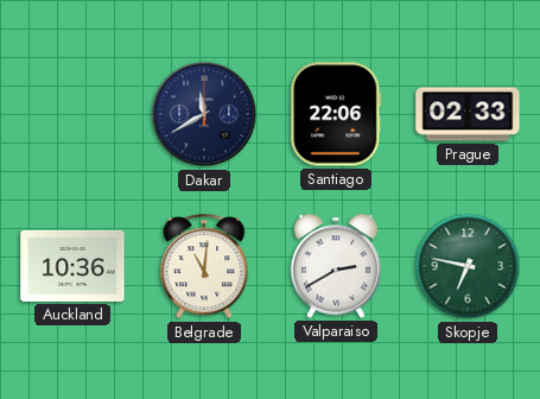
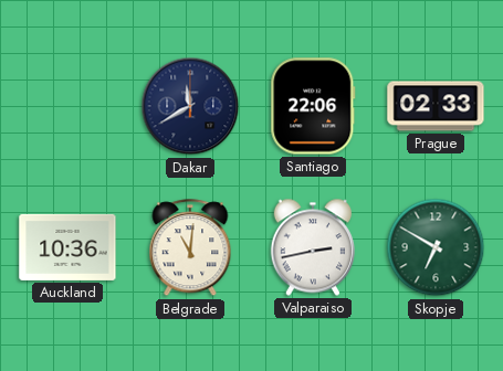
Valparaiso: 2:40 -> 2:43 (312, 247)
Skopje: 6:47 -> 6:50 (436, 247)
